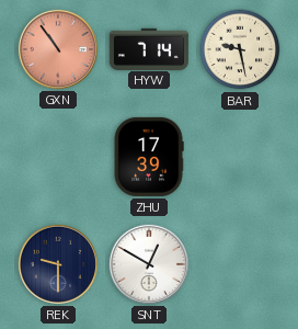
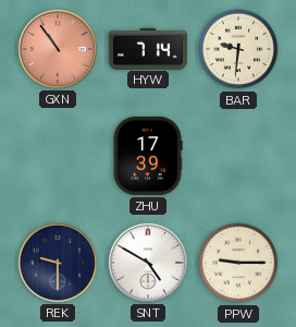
BAR: 9:28 -> 9:31 (238, 49)
SNT: 12:50 -> 4:50 (148, 263)
PPW: none -> 9:15 (238, 263)
